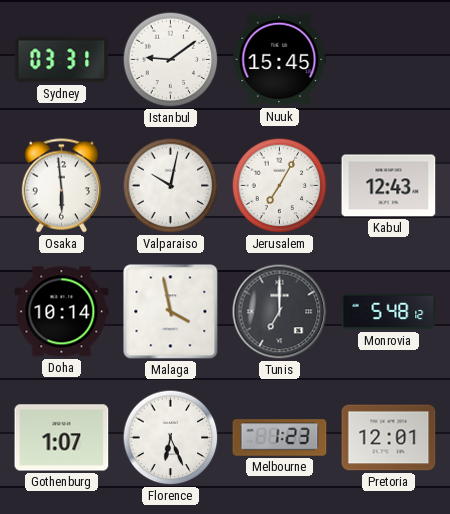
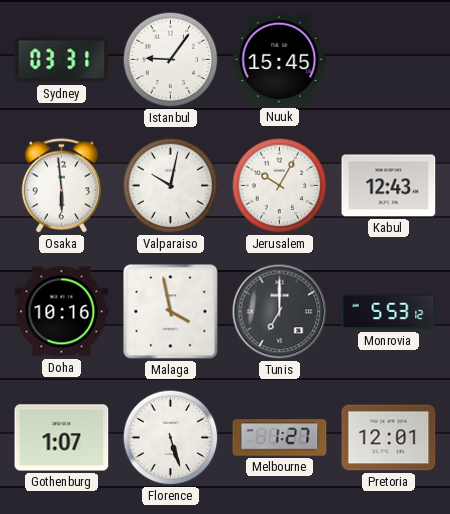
Istanbul: 9:09 -> 9:06 (171, 60)
Jerusalem: 7:05 -> 10:05 (280, 186)
Doha: 10:14 -> 10:16 (62, 312)
Monrovia: 5:48 -> 5:53 (389, 312)
Florence: 6:26 -> 5:27 (171, 438)
Melbourne: 1:23 -> 1:27 (280, 438)
